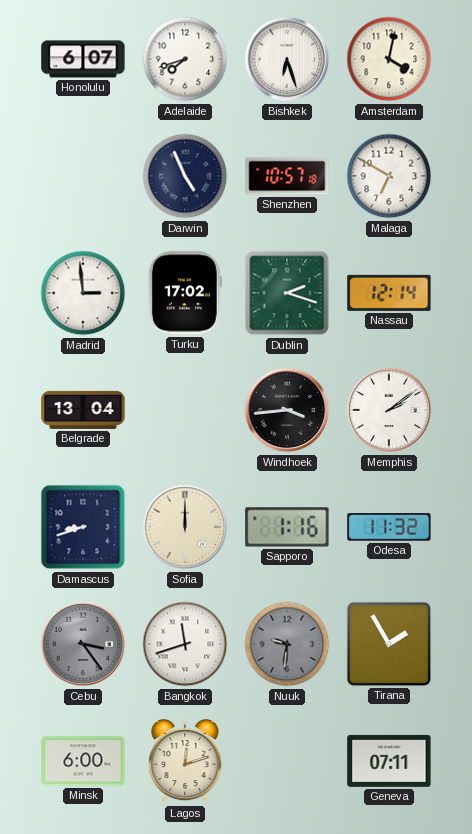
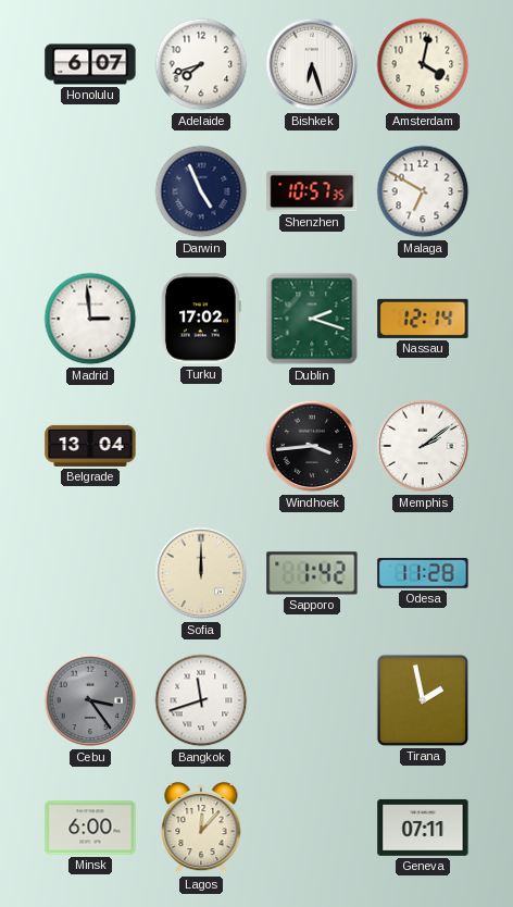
Shenzhen: 10:57:18 -> 10:57:35 (312, 191)
Damascus: 8:42 -> none (83, 527)
Sapporo: 1:16 -> 1:42 (312, 573)
Odesa: 11:32 -> 11:28 (423, 573)
Nuuk: 9:31 -> none (287, 644)
Tirana: 1:55 -> 1:58 (423, 700)
Lagos: 12:12 -> 12:07 (201, 829)
